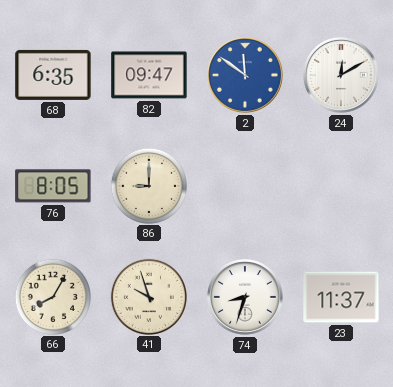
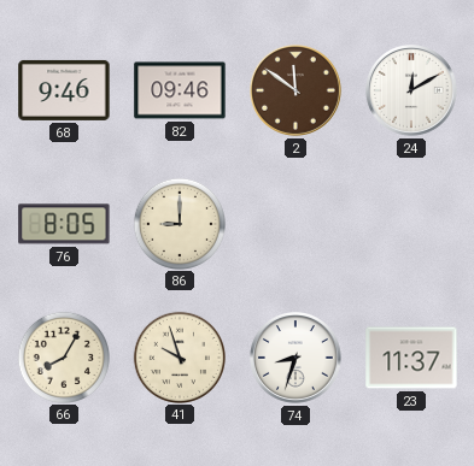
68: 6:35 -> 9:46 (64, 90)
82: 09:47 -> 09:46 (180, 90)
2 dial: blue -> brown (297, 92)
